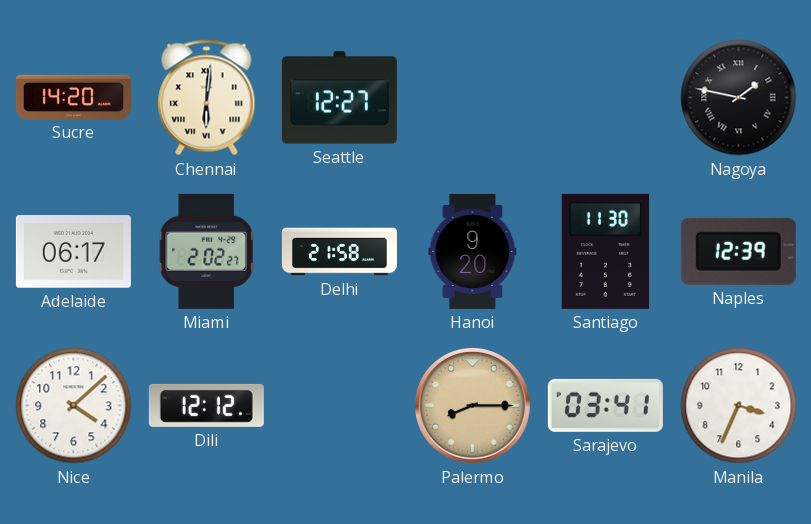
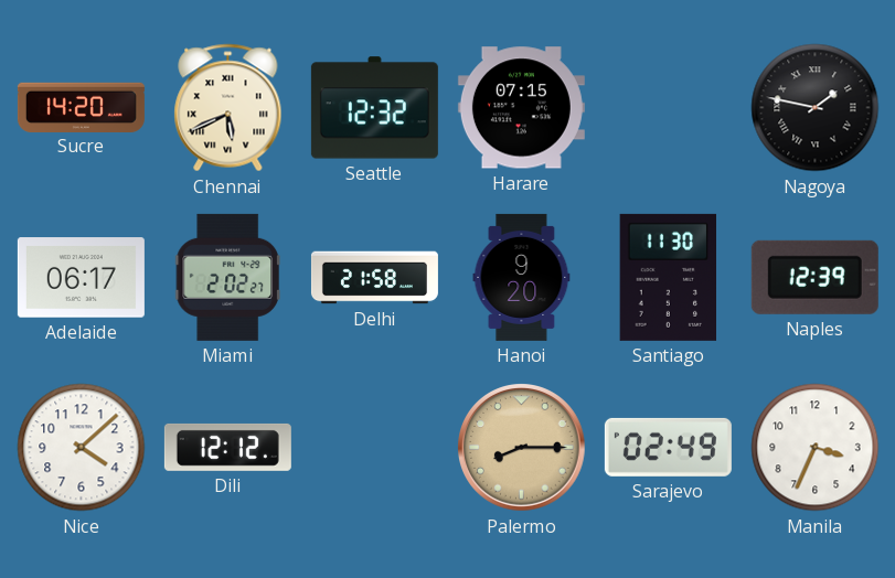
Chennai: 6:01 -> 5:41 (228, 108)
Seattle: 12:27 -> 12:32 (374, 108)
Harare: none -> 07:15 (521, 108)
Sarajevo: 03:41 -> 02:49 (668, 447)
